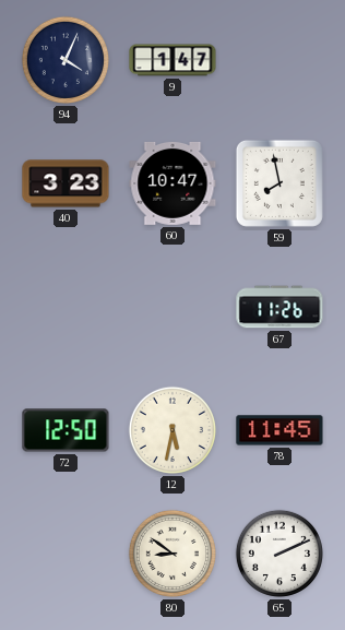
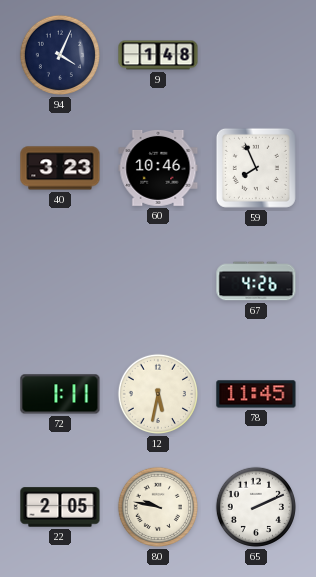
9: 1:47 -> 1:48 (158, 55)
60: 10:47 -> 10:46 (158, 168)
59: 7:58 -> 7:56 (256, 168)
67: 11:26 -> 4:26 (256, 281)
72: 12:50 -> 1:11 (60, 394)
22: none -> 2:05 (60, 507)
80: 8:51 -> 9:47 (158, 507)
